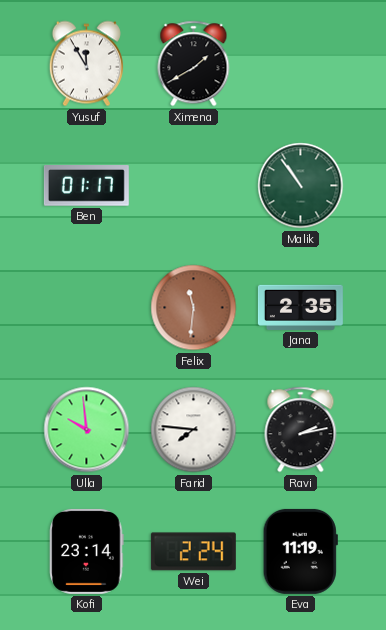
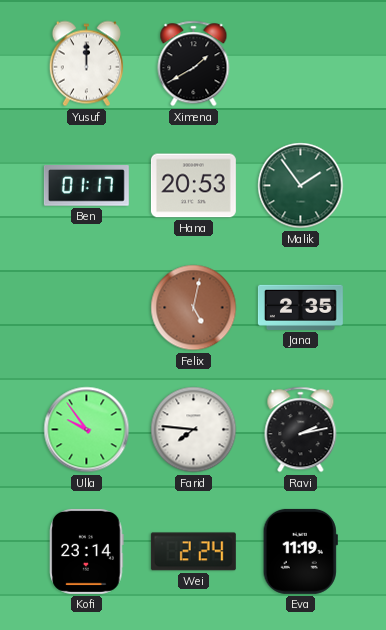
Yusuf: 11:55 -> 12:00 (86, 64)
Hana: none -> 20:53 (193, 186)
Malik: 10:54 -> 1:54 (301, 186)
Felix: 11:31 -> 5:02 (194, 308)
Ulla: 9:59 -> 9:54 (87, 430)
